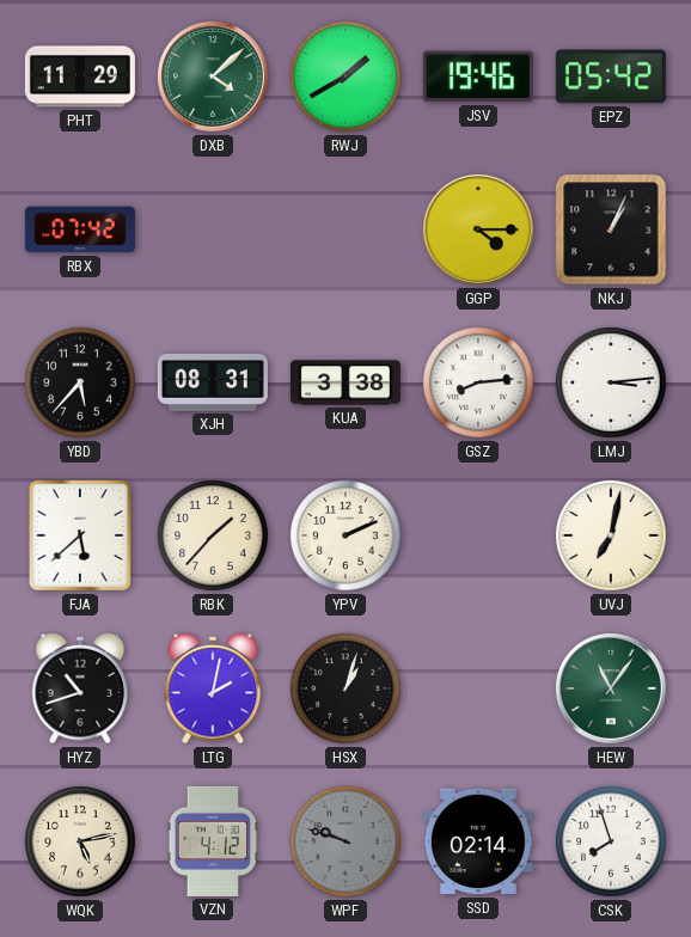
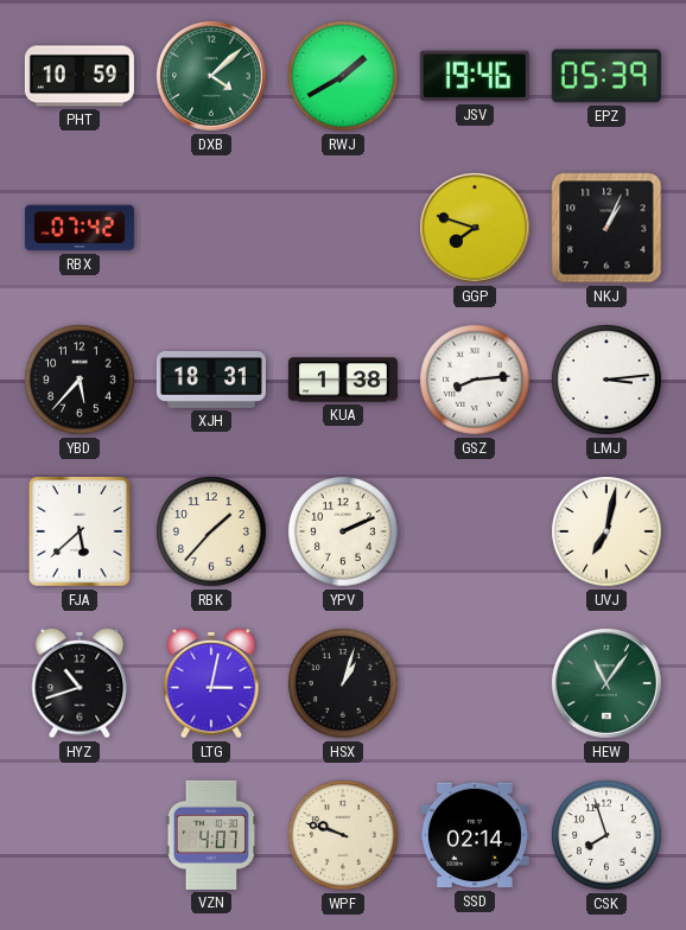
PHT: 11:29 -> 10:59 (80, 76)
EPZ: 05:42 -> 05:39 (606, 76)
GGP: 4:15 -> 7:48 (476, 229)
XJH: 08:31 -> 18:31 (211, 380)
KUA: 3:38 -> 1:38 (343, 380)
LTG: 2:02 -> 3:02 (211, 683)
WQK: 5:13 -> none (80, 841)
VZN: 4:12 -> 4:07 (211, 835)
WPF dial: grey -> cream (343, 835)
